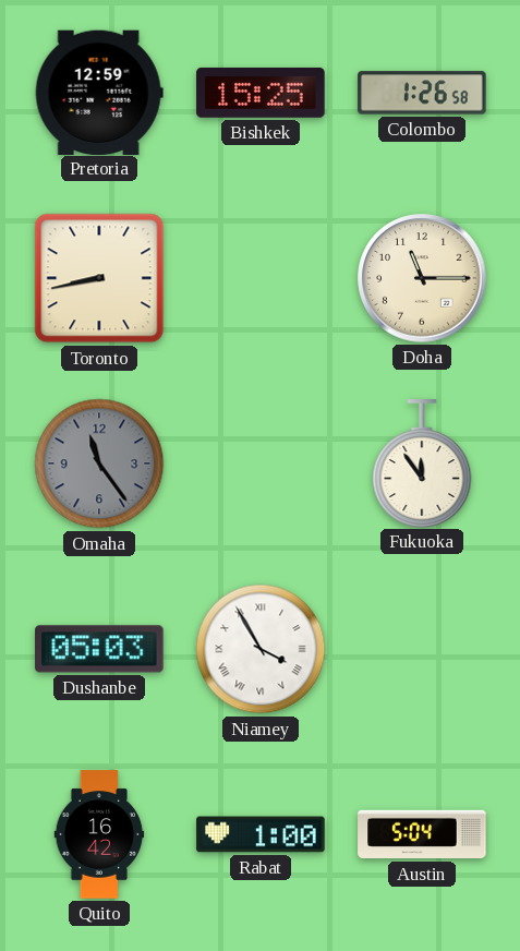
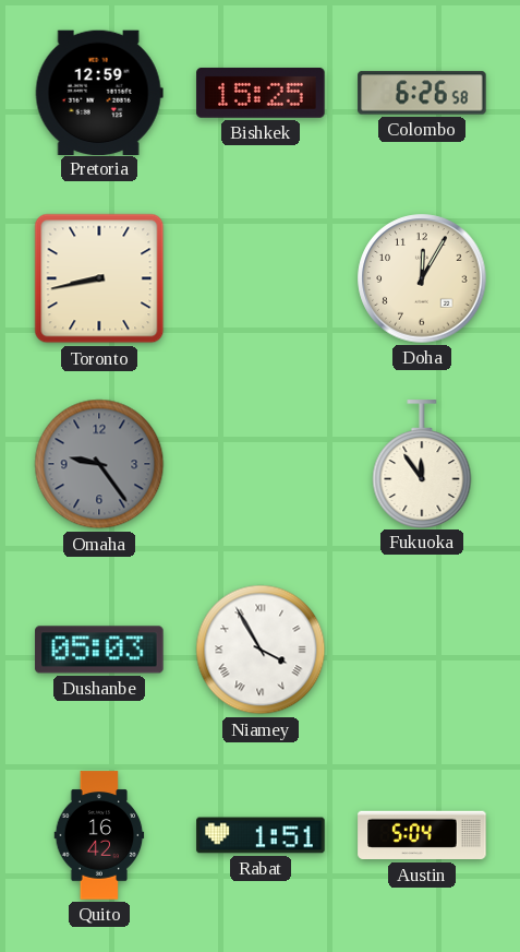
Colombo: 1:26 -> 6:26 (422, 93)
Doha: 11:15 -> 12:05 (422, 278)
Omaha: 11:24 -> 9:24 (99, 464)
Rabat: 1:00 -> 1:51 (261, 835)
